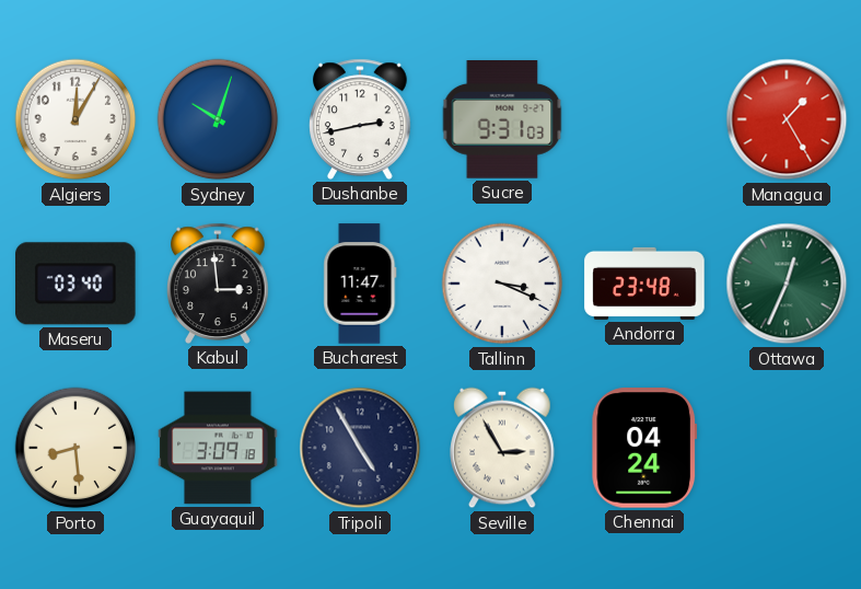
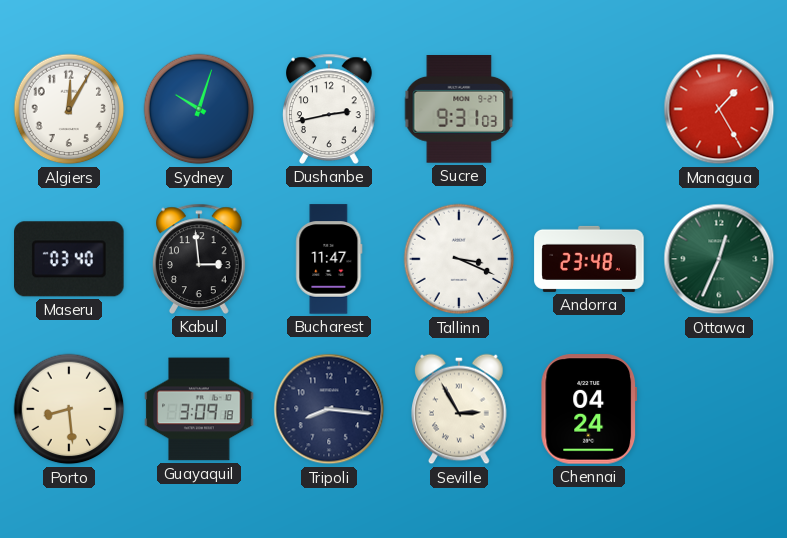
Tripoli: 4:55 -> 8:16 (329, 409)
